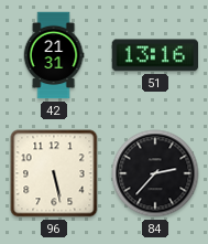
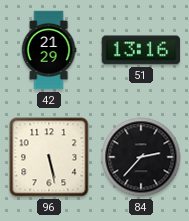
42: 21:31 -> 21:29 (49, 50)
